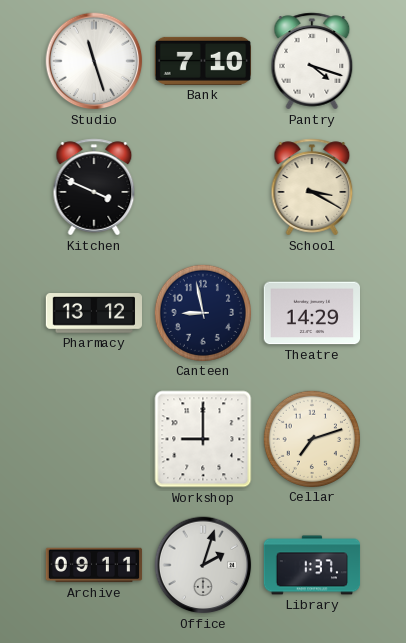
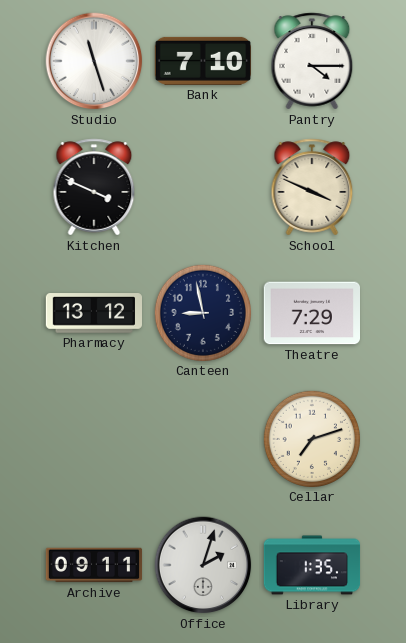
Pantry: 4:18 -> 4:15 (312, 61)
School: 3:20 -> 3:49 (312, 187)
Theatre: 14:29 -> 7:29 (311, 313)
Workshop: 9:00 -> none (203, 439)
Library: 1:37 -> 1:35 (312, 565)
